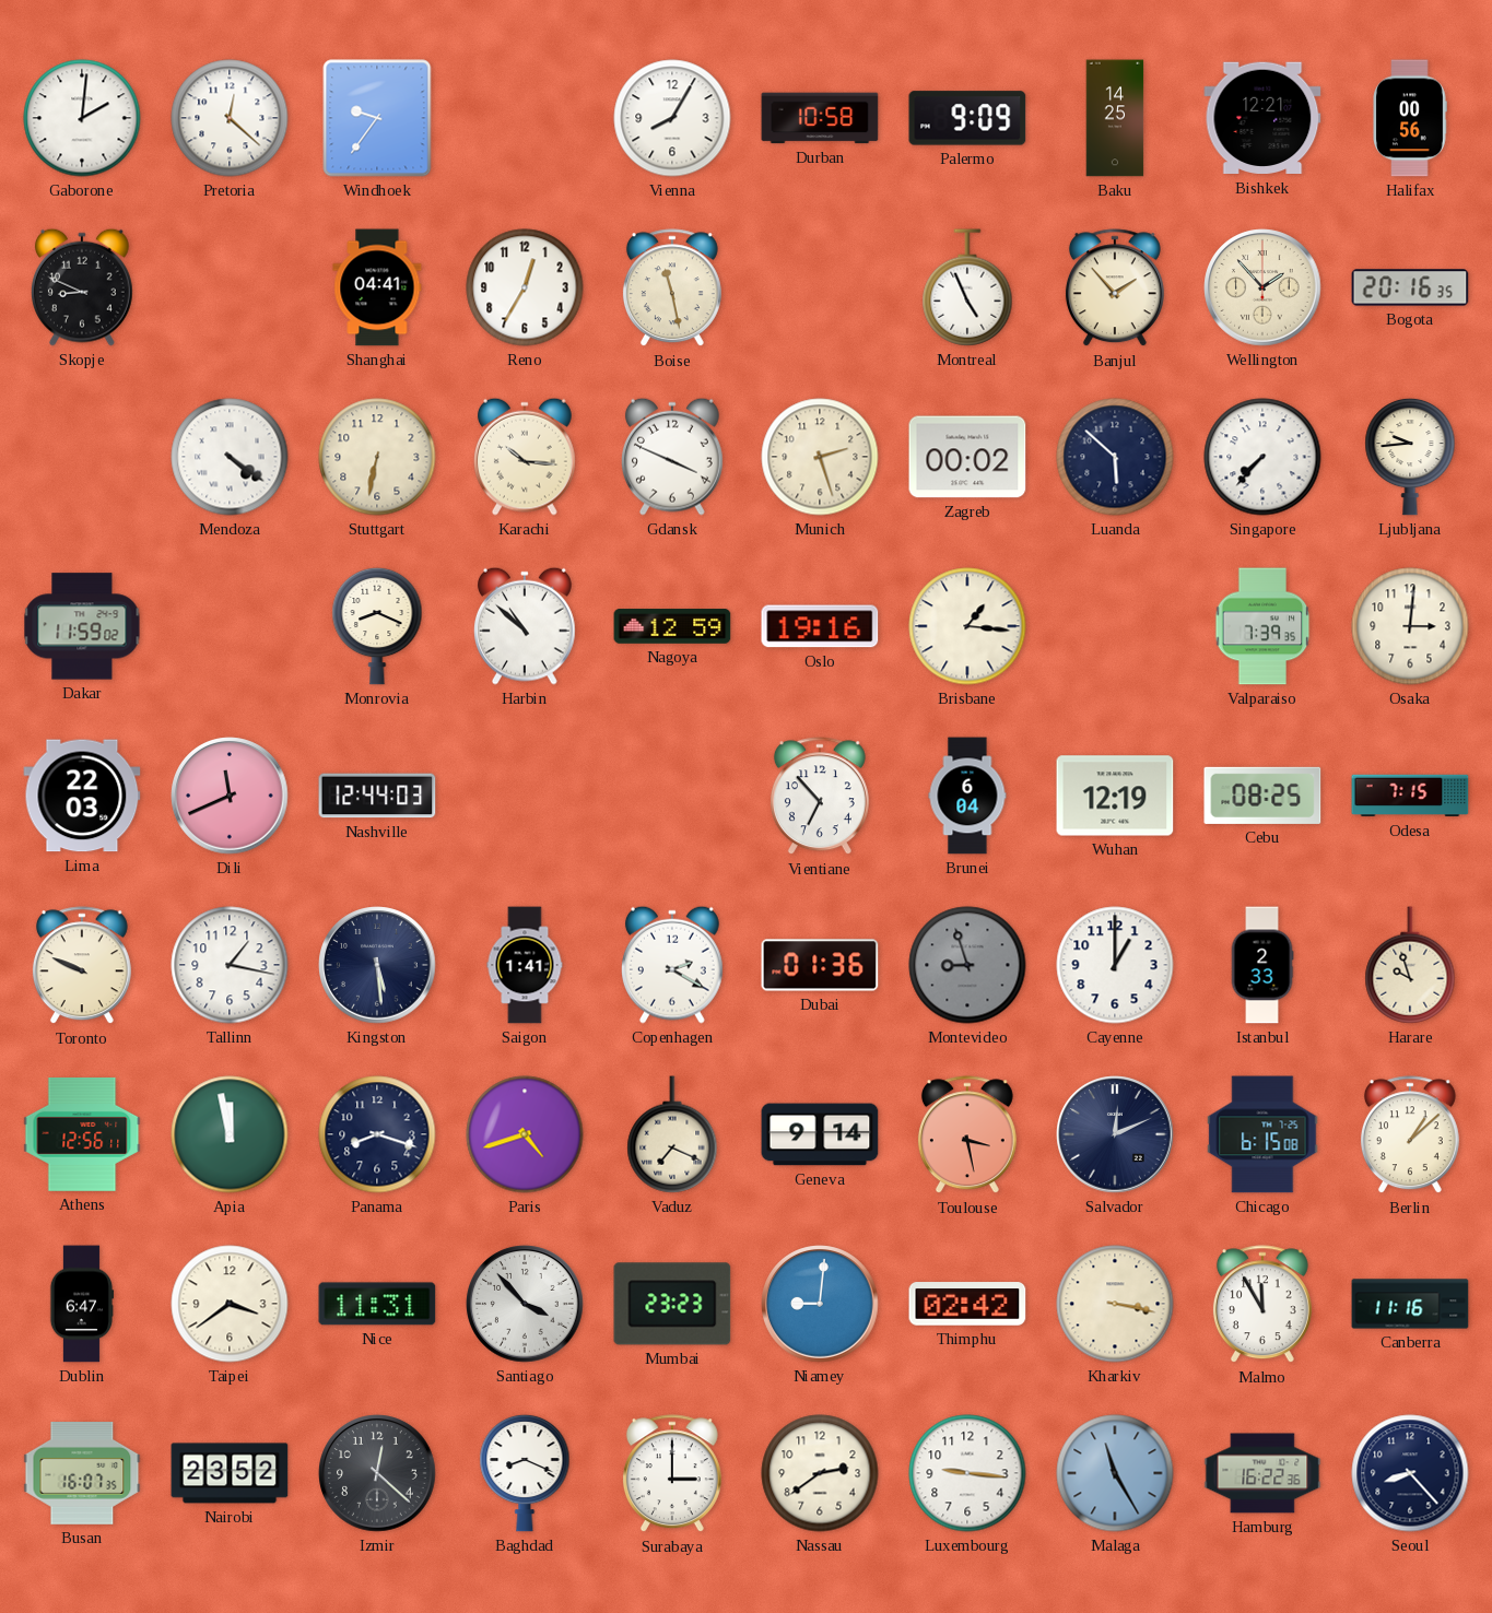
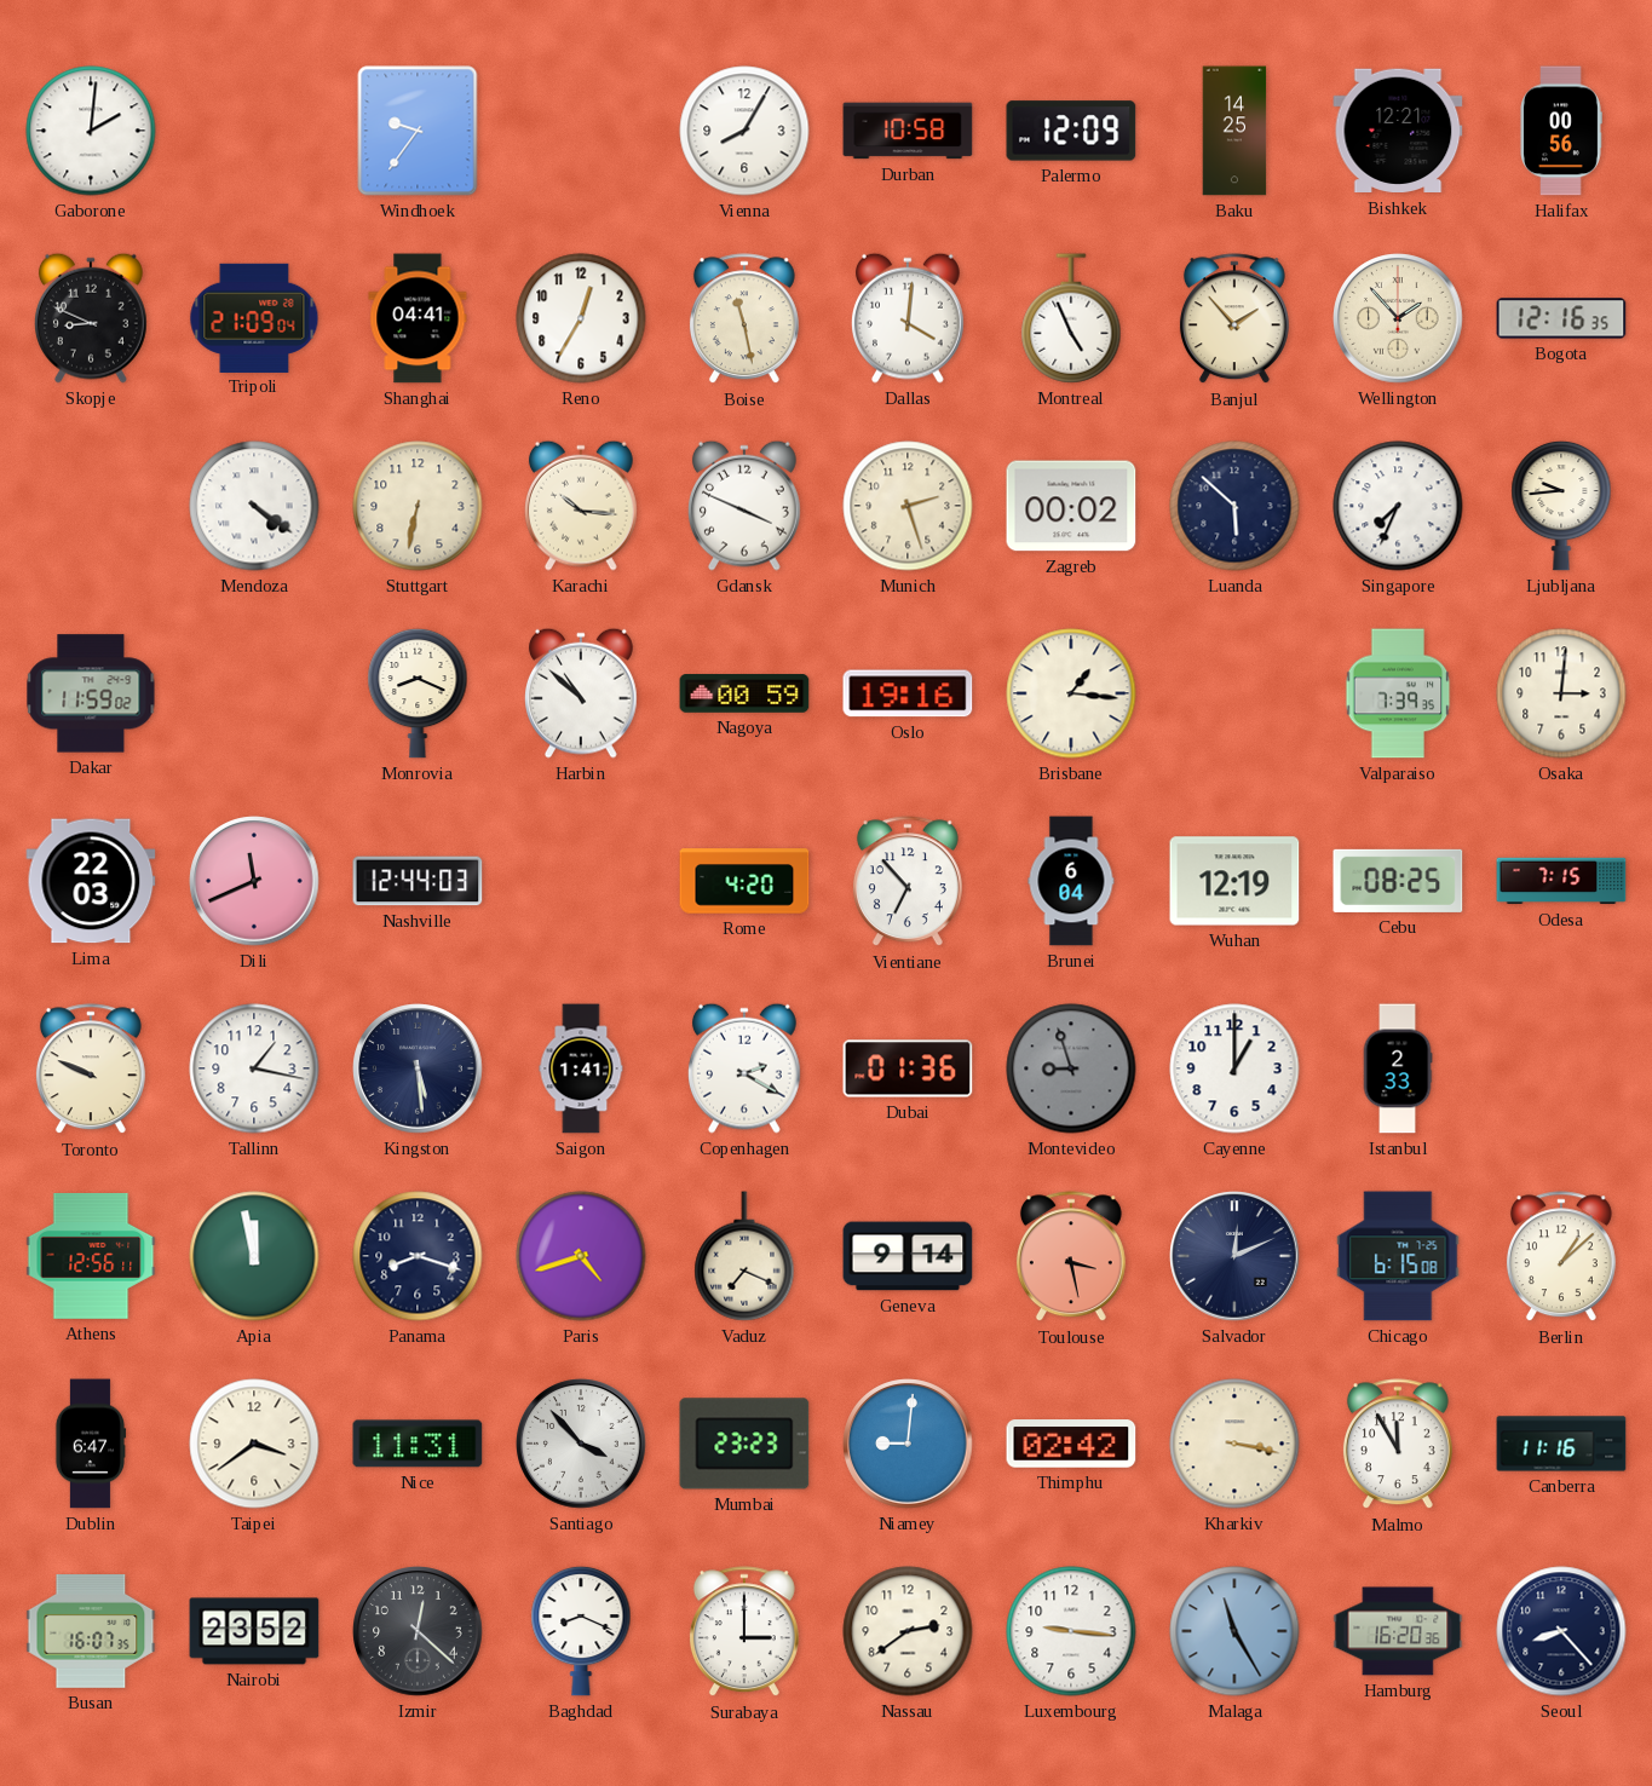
Pretoria: 12:22 -> none (230, 118)
Palermo: 9:09 -> 12:09 (1071, 131)
Tripoli: none -> 21:09 (254, 317)
Dallas: none -> 4:01 (908, 318)
Bogota: 20:16 -> 12:16 (1561, 318)
Singapore: 7:37 -> 7:34 (1398, 506)
Nagoya: 12:59 -> 00:59 (744, 693)
Rome: none -> 4:20 (744, 881)
Harare: 9:57 -> none (1410, 965)
Hamburg: 16:22 -> 16:20 (1398, 1631)
